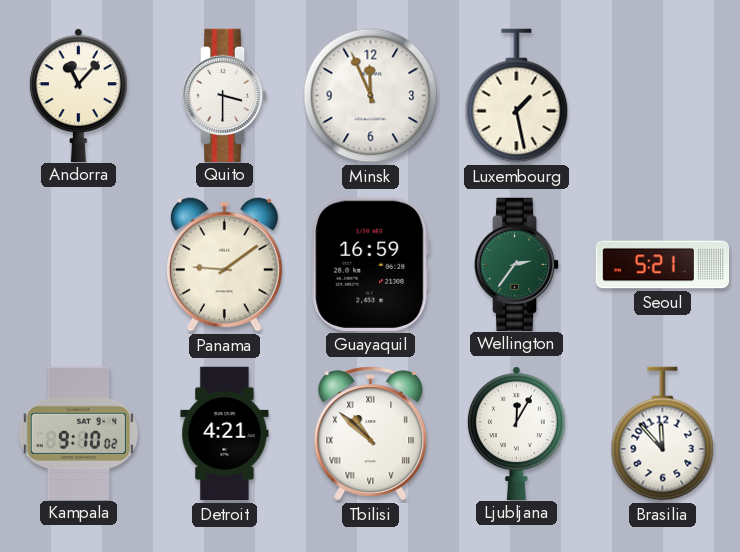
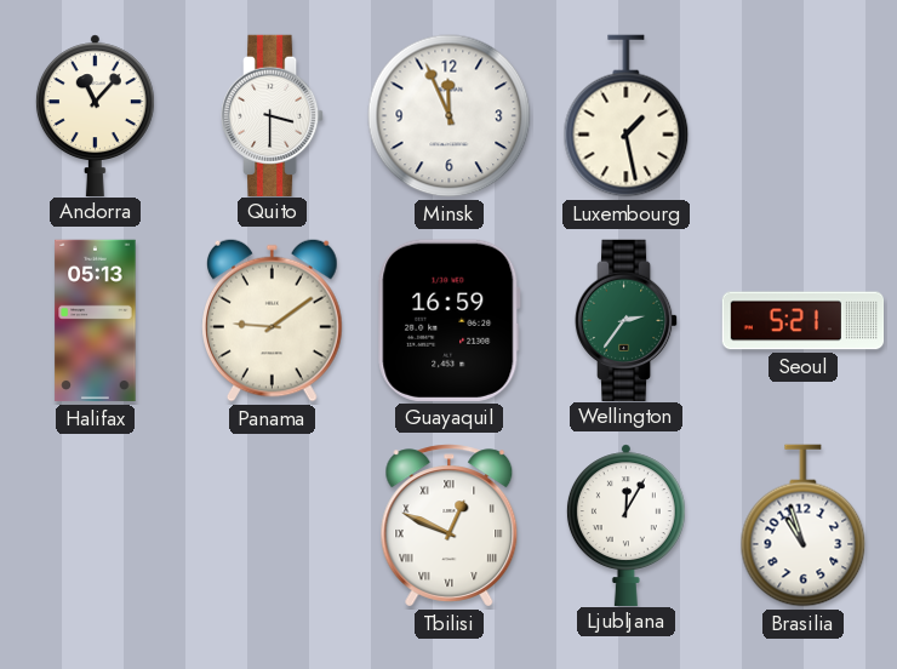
Halifax: none -> 05:13 (96, 321)
Kampala: 9:10 -> none (78, 433)
Detroit: 4:21 -> none (225, 434)
Tbilisi: 10:52 -> 12:49 (450, 526)
Brasilia: 11:53 -> 10:57 (804, 526)
